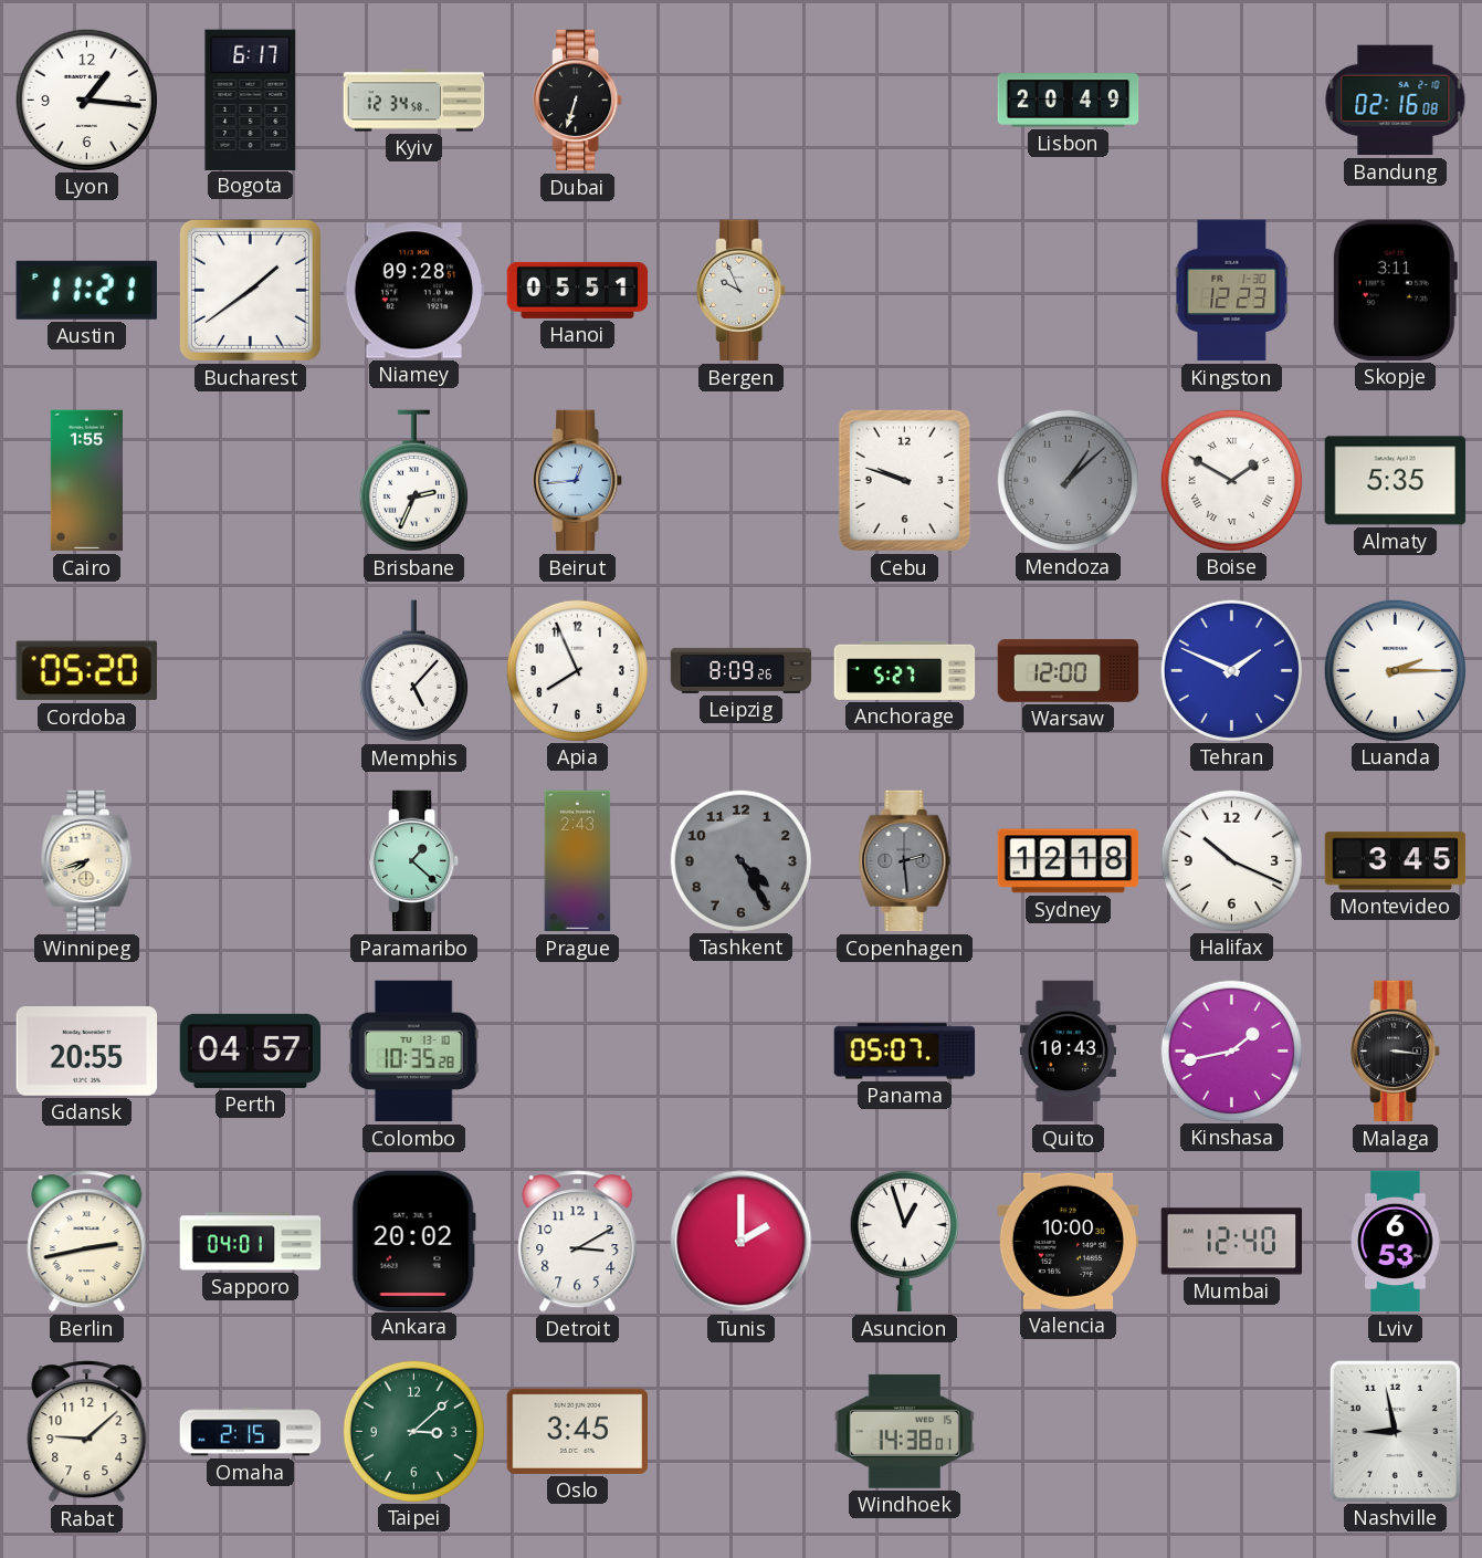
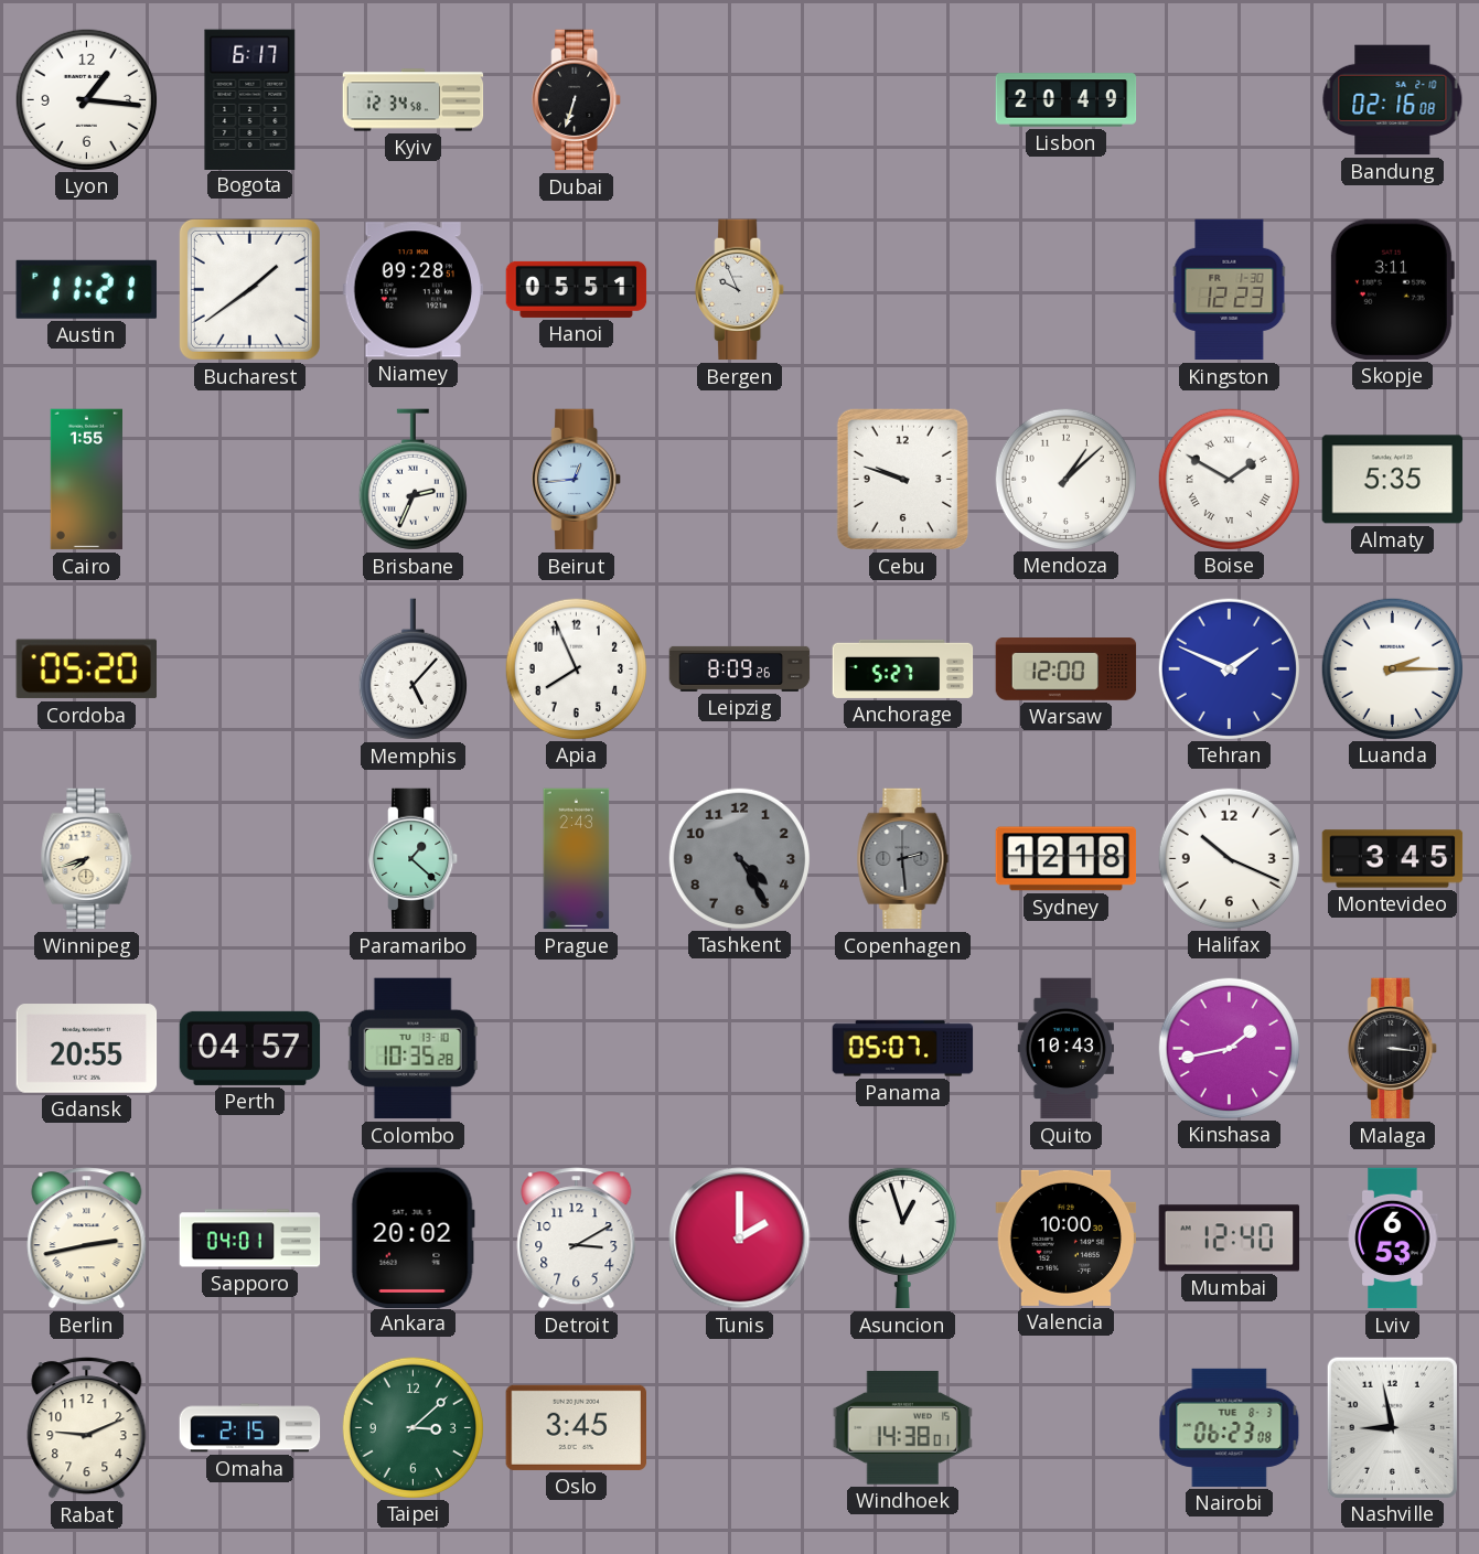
Mendoza dial: grey -> white (1065, 479)
Rabat: 9:08 -> 9:11 (87, 1428)
Nairobi: none -> 06:23 (1230, 1427)
